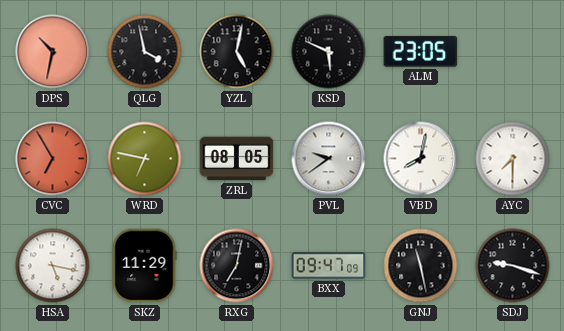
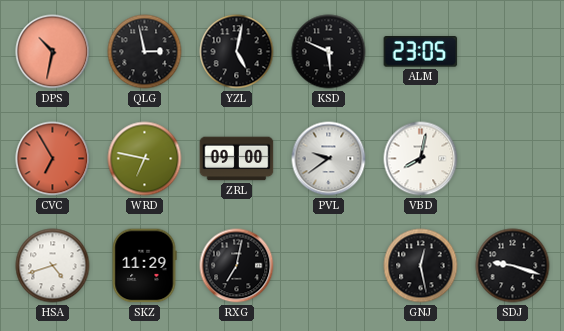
QLG: 3:58 -> 2:58 (145, 52)
ZRL: 08:05 -> 09:00 (237, 159)
AYC: 7:30 -> none (513, 159)
HSA: 5:17 -> 4:42 (53, 266)
BXX: 09:47 -> none (329, 266)
GNJ: 11:28 -> 12:28 (421, 266)
